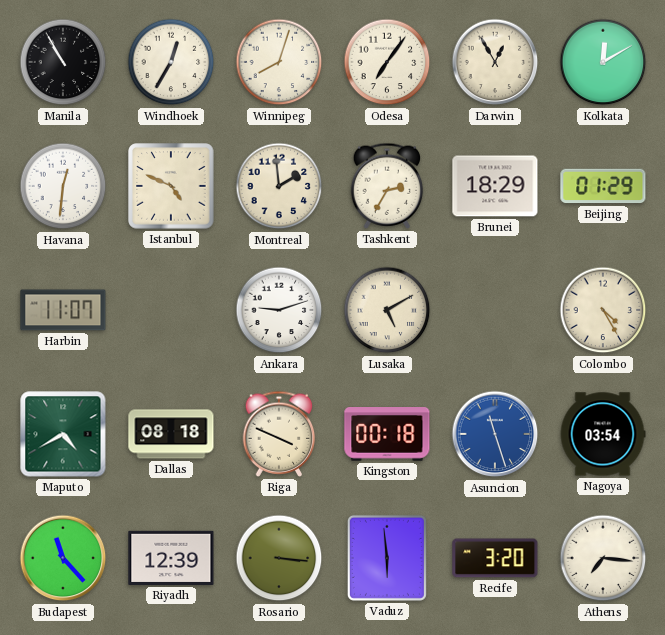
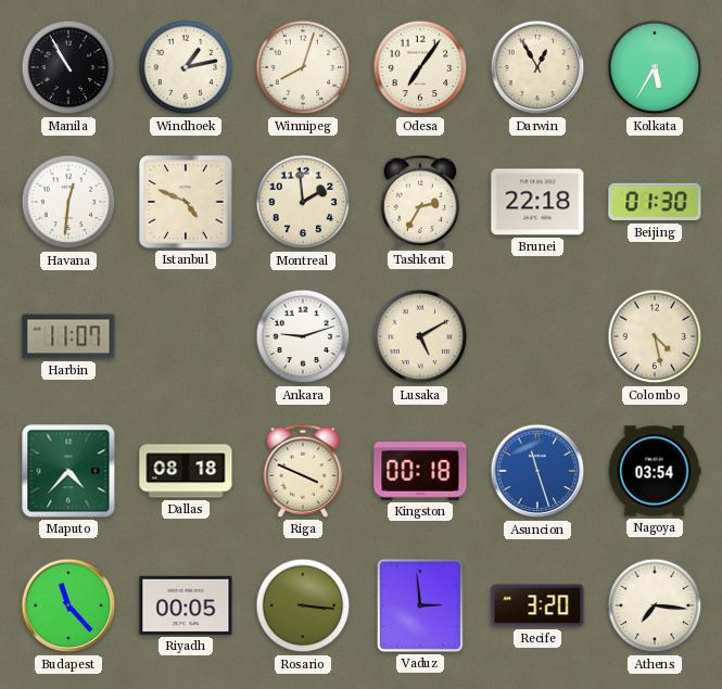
Windhoek: 12:35 -> 1:13 (186, 67)
Kolkata: 12:10 -> 5:35 (655, 67)
Brunei: 18:29 -> 22:18 (537, 202)
Beijing: 01:29 -> 01:30 (655, 202)
Colombo: 4:25 -> 4:28 (655, 336)
Maputo: 4:40 -> 4:37 (68, 471)
Riyadh: 12:39 -> 00:05 (186, 605)
Vaduz: 5:59 -> 2:59 (420, 605)
